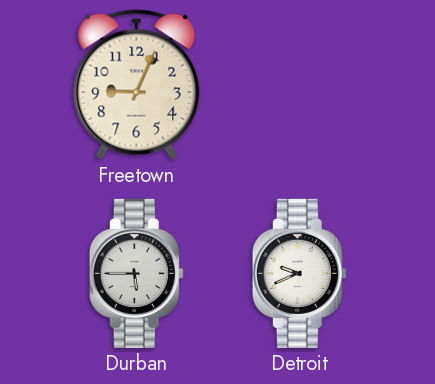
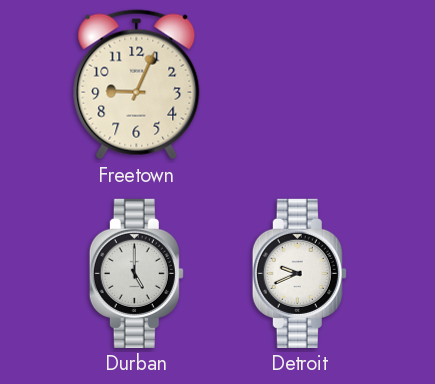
Durban: 5:45 -> 5:00 (136, 273)
